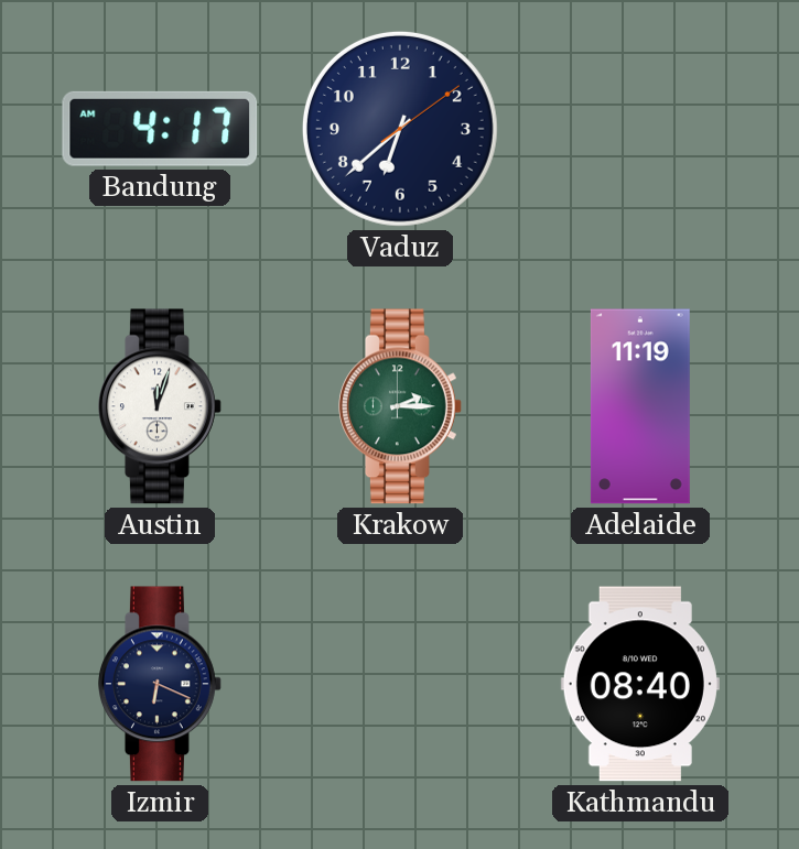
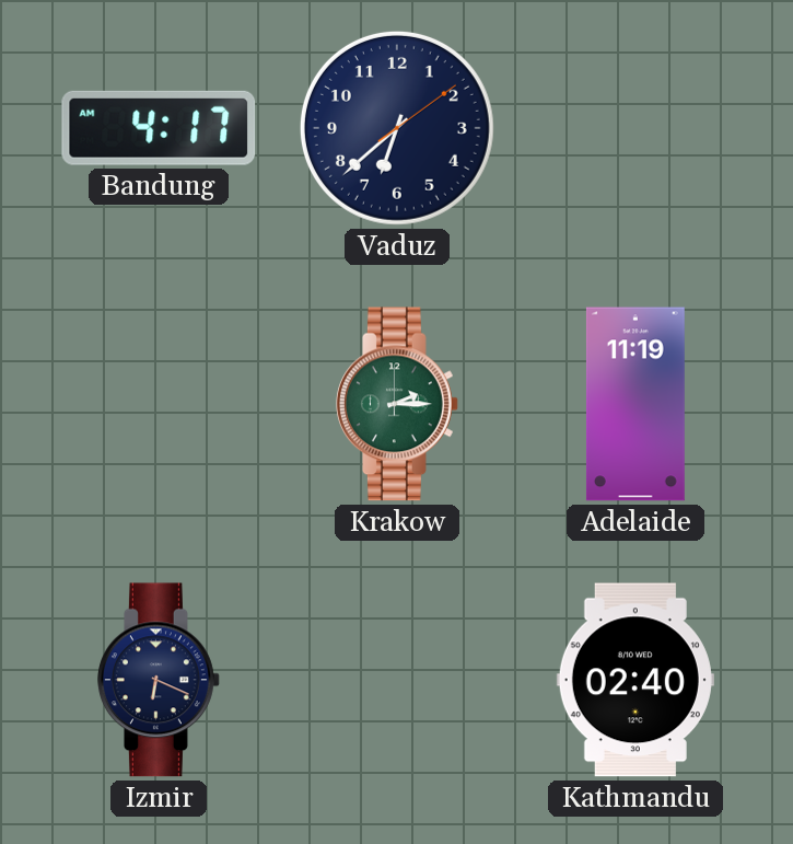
Austin: 12:03 -> none (161, 406)
Kathmandu: 08:40 -> 02:40 (635, 680)
